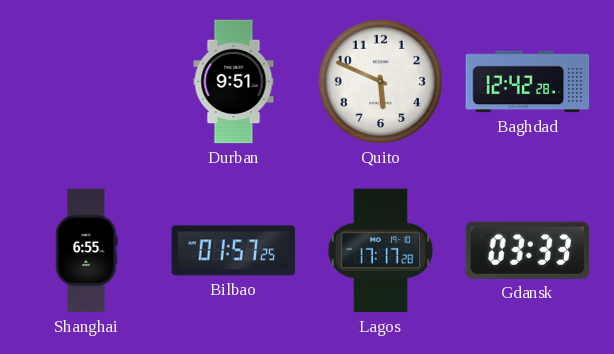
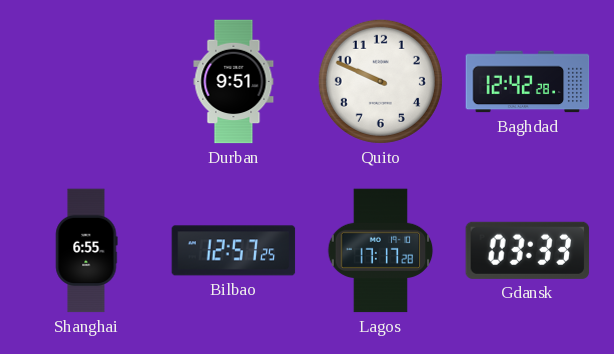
Quito: 5:49 -> 9:49 (380, 81)
Bilbao: 01:57 -> 12:57 (234, 251)
